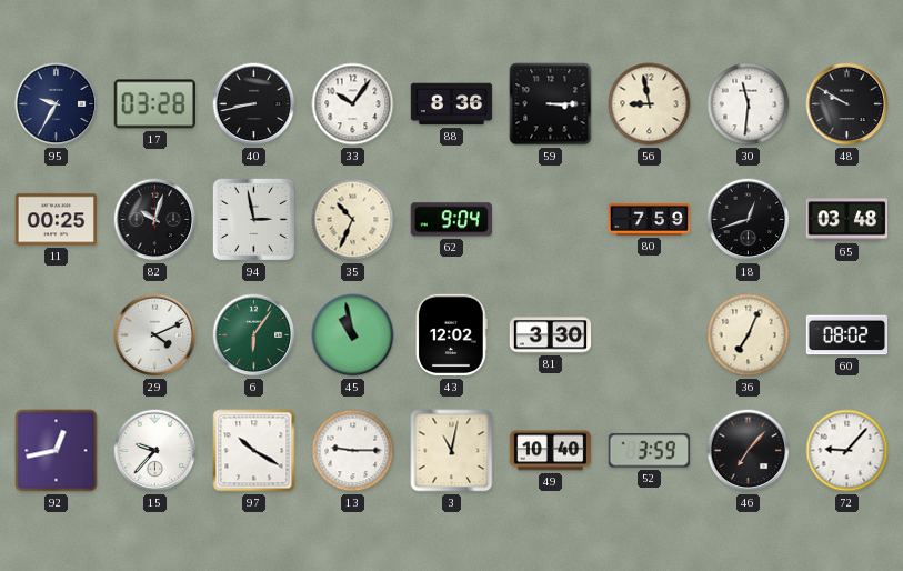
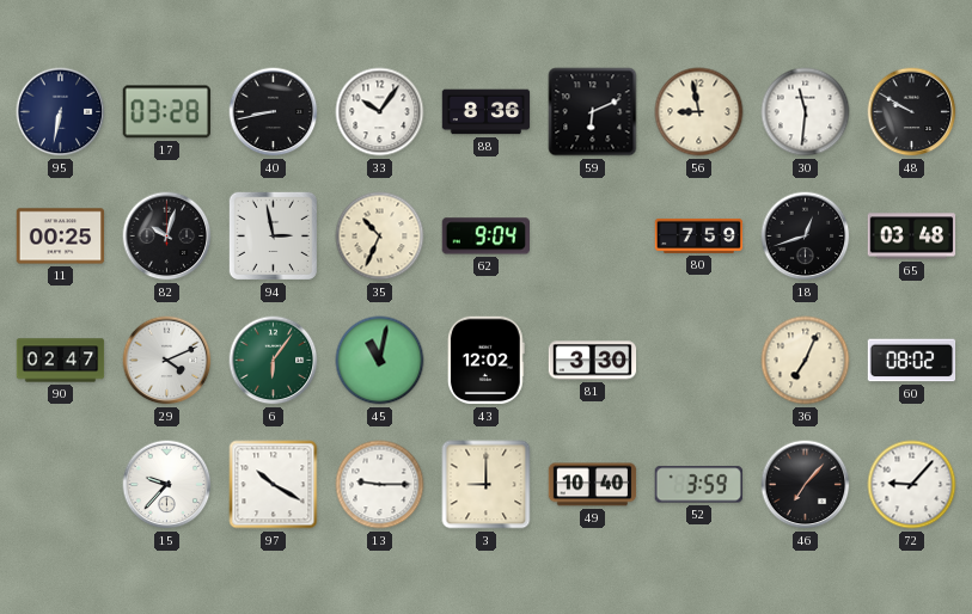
95: 9:35 -> 6:32 (61, 112)
59: 3:15 -> 6:11 (593, 112)
90: none -> 02:47 (61, 361)
45: 10:58 -> 11:02 (380, 361)
92: 12:43 -> none (57, 451)
3: 11:02 -> 9:00 (487, 485)
